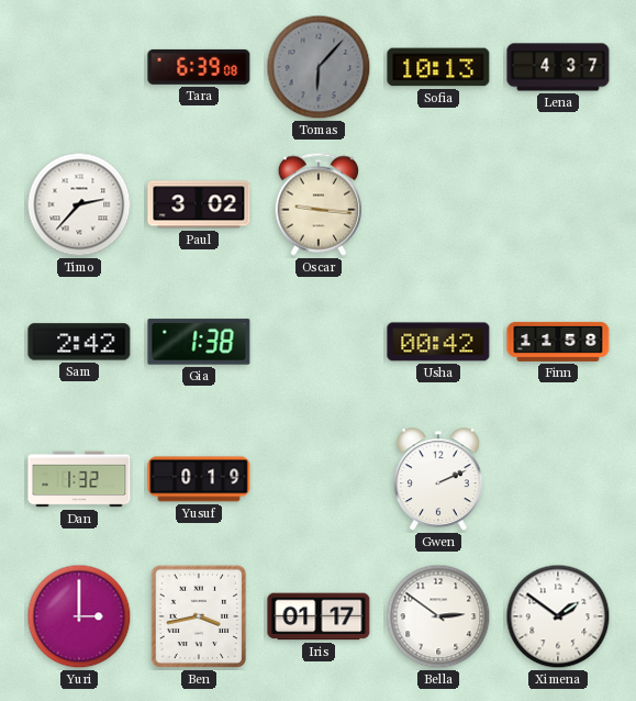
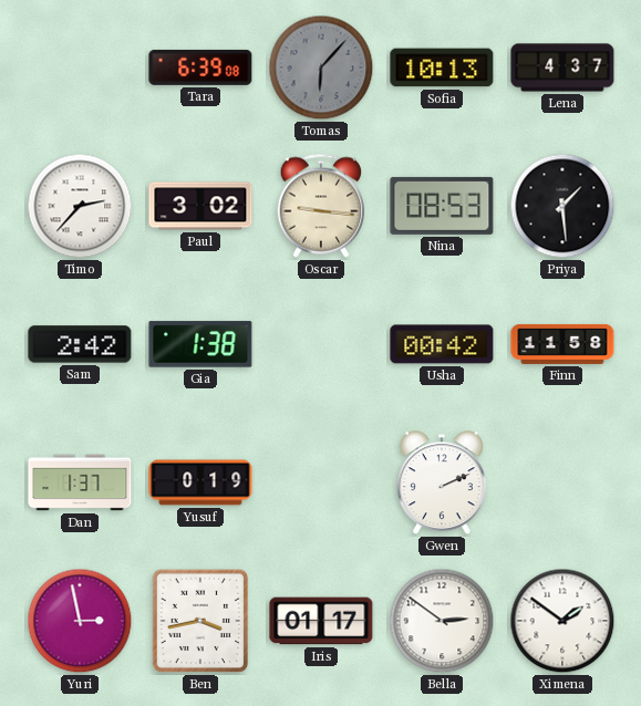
Nina: none -> 08:53 (442, 206)
Priya: none -> 1:29 (562, 206)
Dan: 1:32 -> 1:37 (80, 482)
Yuri: 3:00 -> 2:58 (80, 621)
